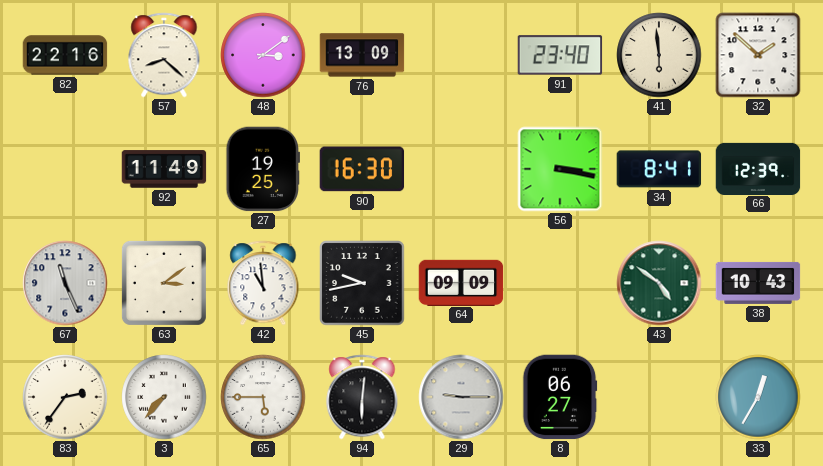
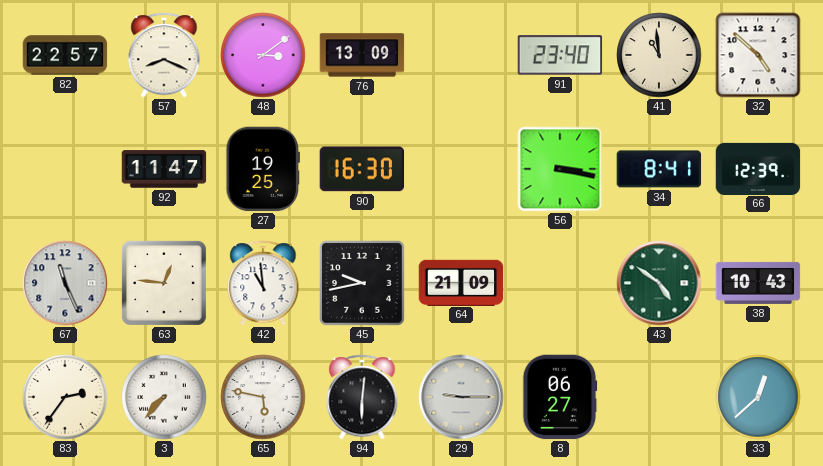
82: 22:16 -> 22:57 (65, 55)
57: 8:22 -> 8:19 (164, 55)
41: 5:59 -> 10:59 (659, 55)
32: 1:52 -> 4:52 (758, 55)
92: 11:49 -> 11:47 (164, 169)
63: 3:09 -> 12:46 (164, 283)
64: 09:09 -> 21:09 (461, 282)
65: 5:45 -> 5:47 (263, 397)
33: 12:35 -> 12:38 (758, 397)
